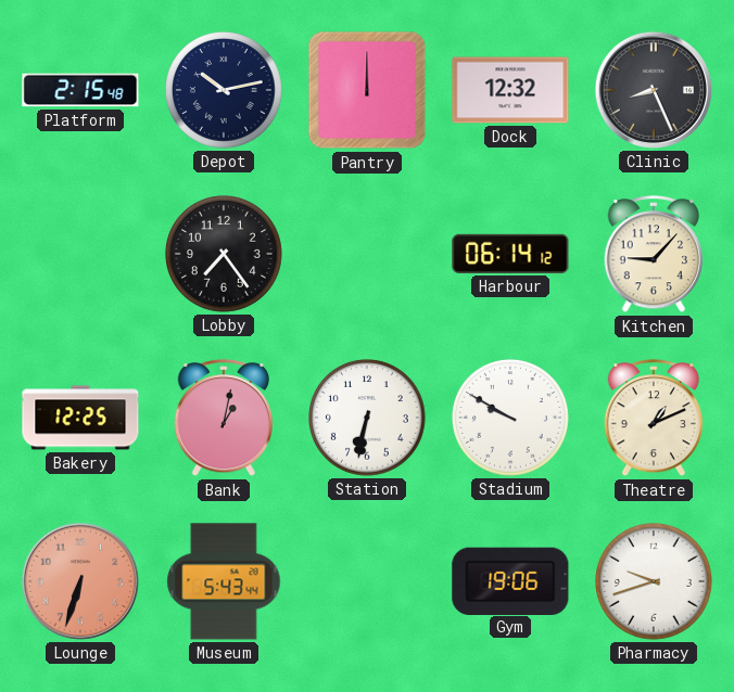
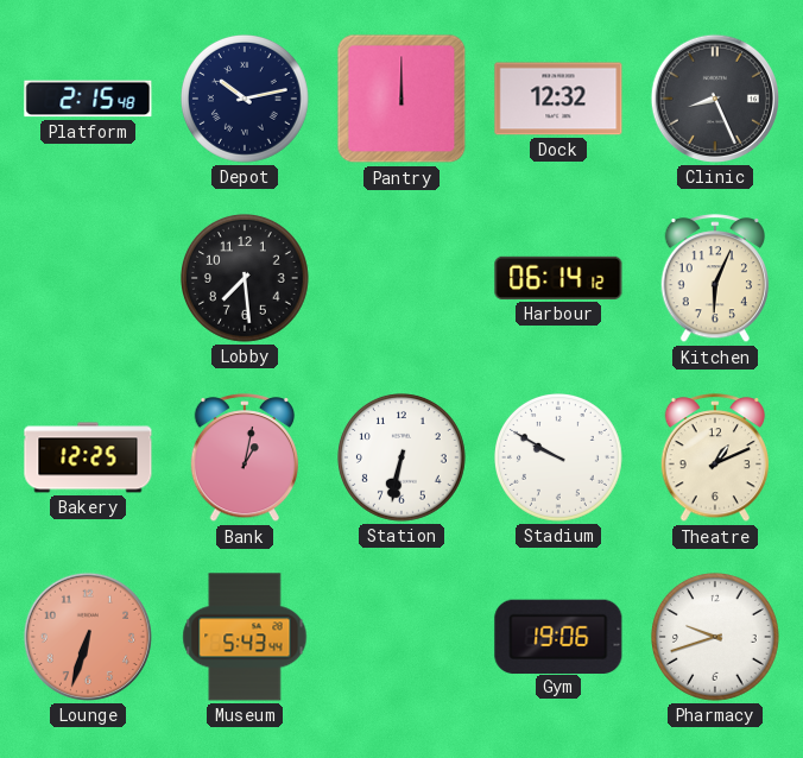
Lobby: 7:24 -> 7:29 (246, 279)
Kitchen: 9:07 -> 6:04 (715, 279)
